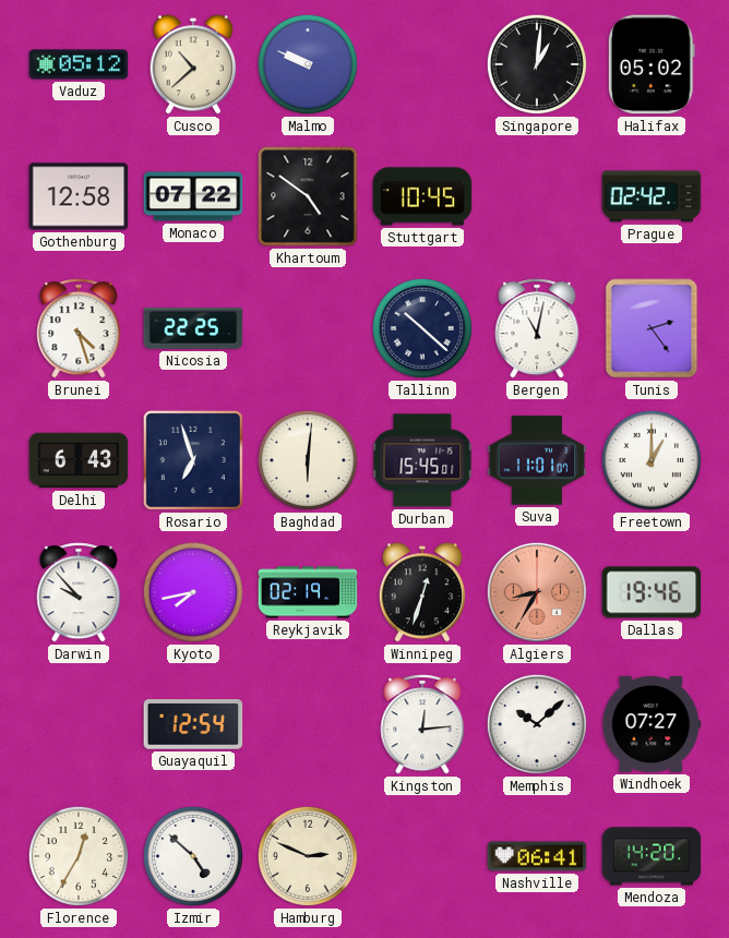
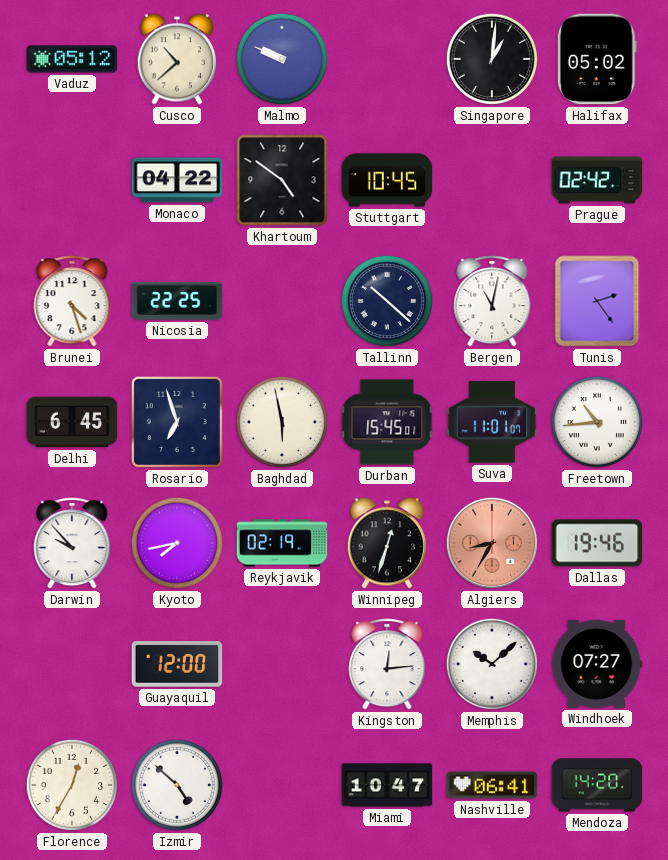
Gothenburg: 12:58 -> none (79, 196)
Monaco: 07:22 -> 04:22 (177, 180)
Delhi: 6:43 -> 6:45 (72, 422)
Baghdad: 6:01 -> 5:58 (282, 422)
Freetown: 1:00 -> 10:44 (597, 422)
Guayaquil: 12:54 -> 12:00 (177, 664)
Hamburg: 2:49 -> none (308, 856)
Miami: none -> 10:47 (387, 785)
